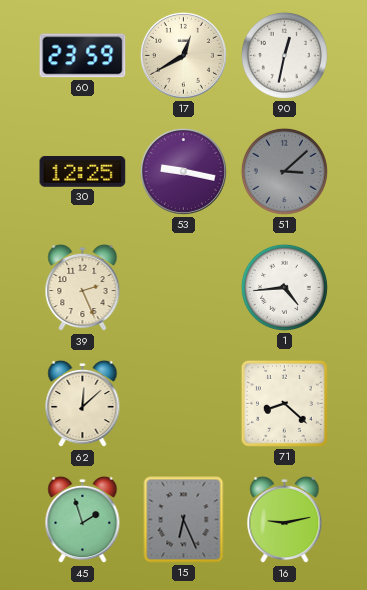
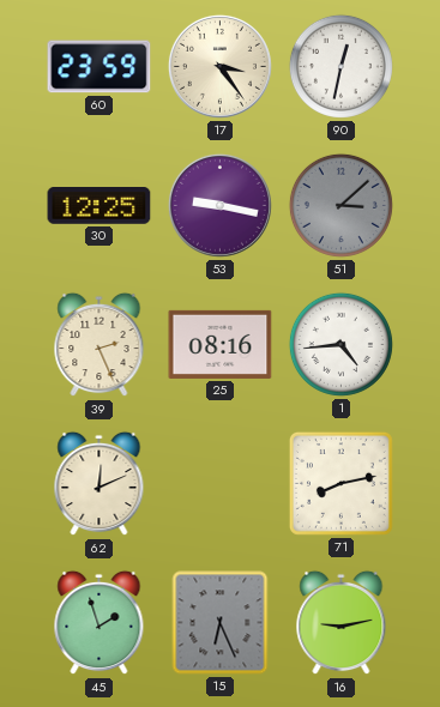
17: 12:40 -> 3:24 (219, 66)
25: none -> 08:16 (221, 344)
62: 12:08 -> 12:11 (100, 484)
71: 8:22 -> 8:13 (340, 483)
